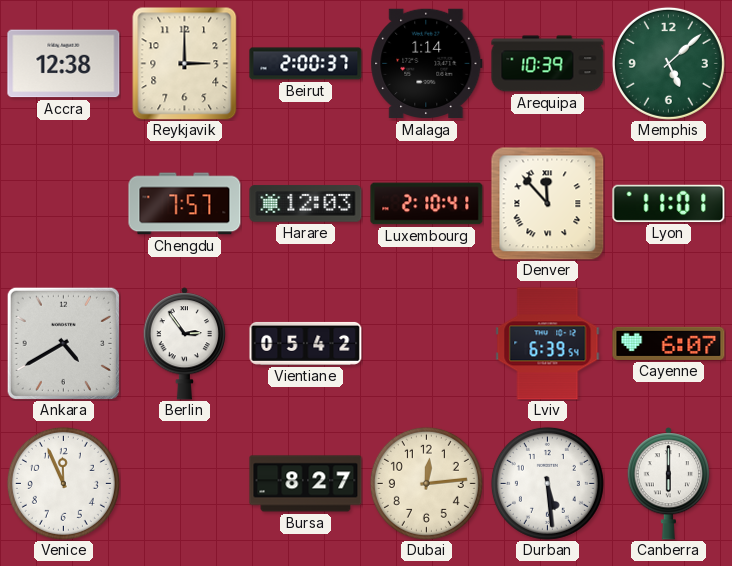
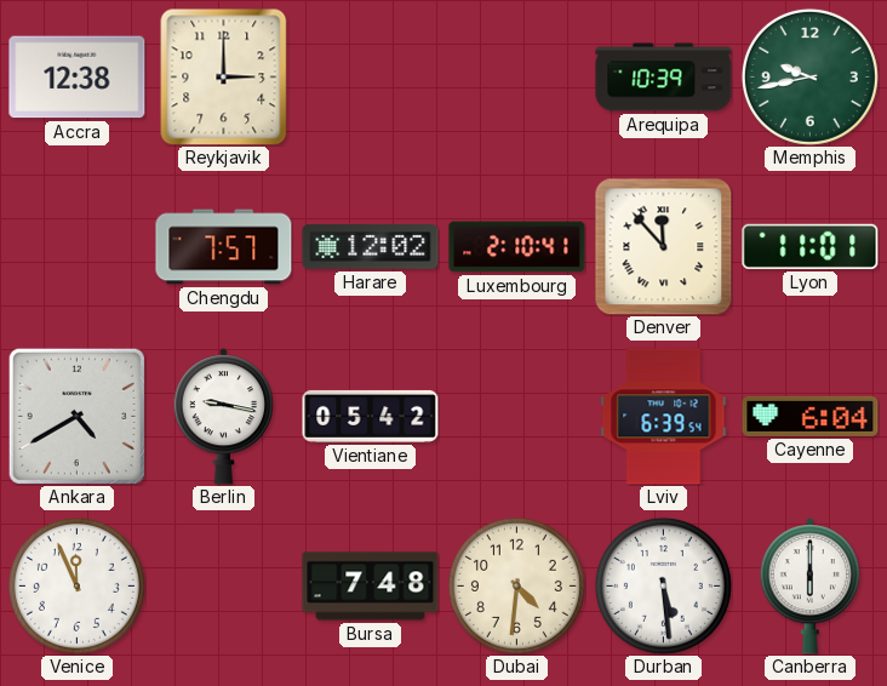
Beirut: 2:00 -> none (306, 64)
Malaga: 1:14 -> none (427, 64)
Memphis: 5:08 -> 9:43 (809, 76)
Harare: 12:03 -> 12:02 (371, 247)
Berlin: 2:54 -> 9:17 (223, 417)
Cayenne: 6:07 -> 6:04 (811, 416)
Bursa: 8:27 -> 7:48 (371, 587)
Dubai: 12:14 -> 4:31 (516, 585)
